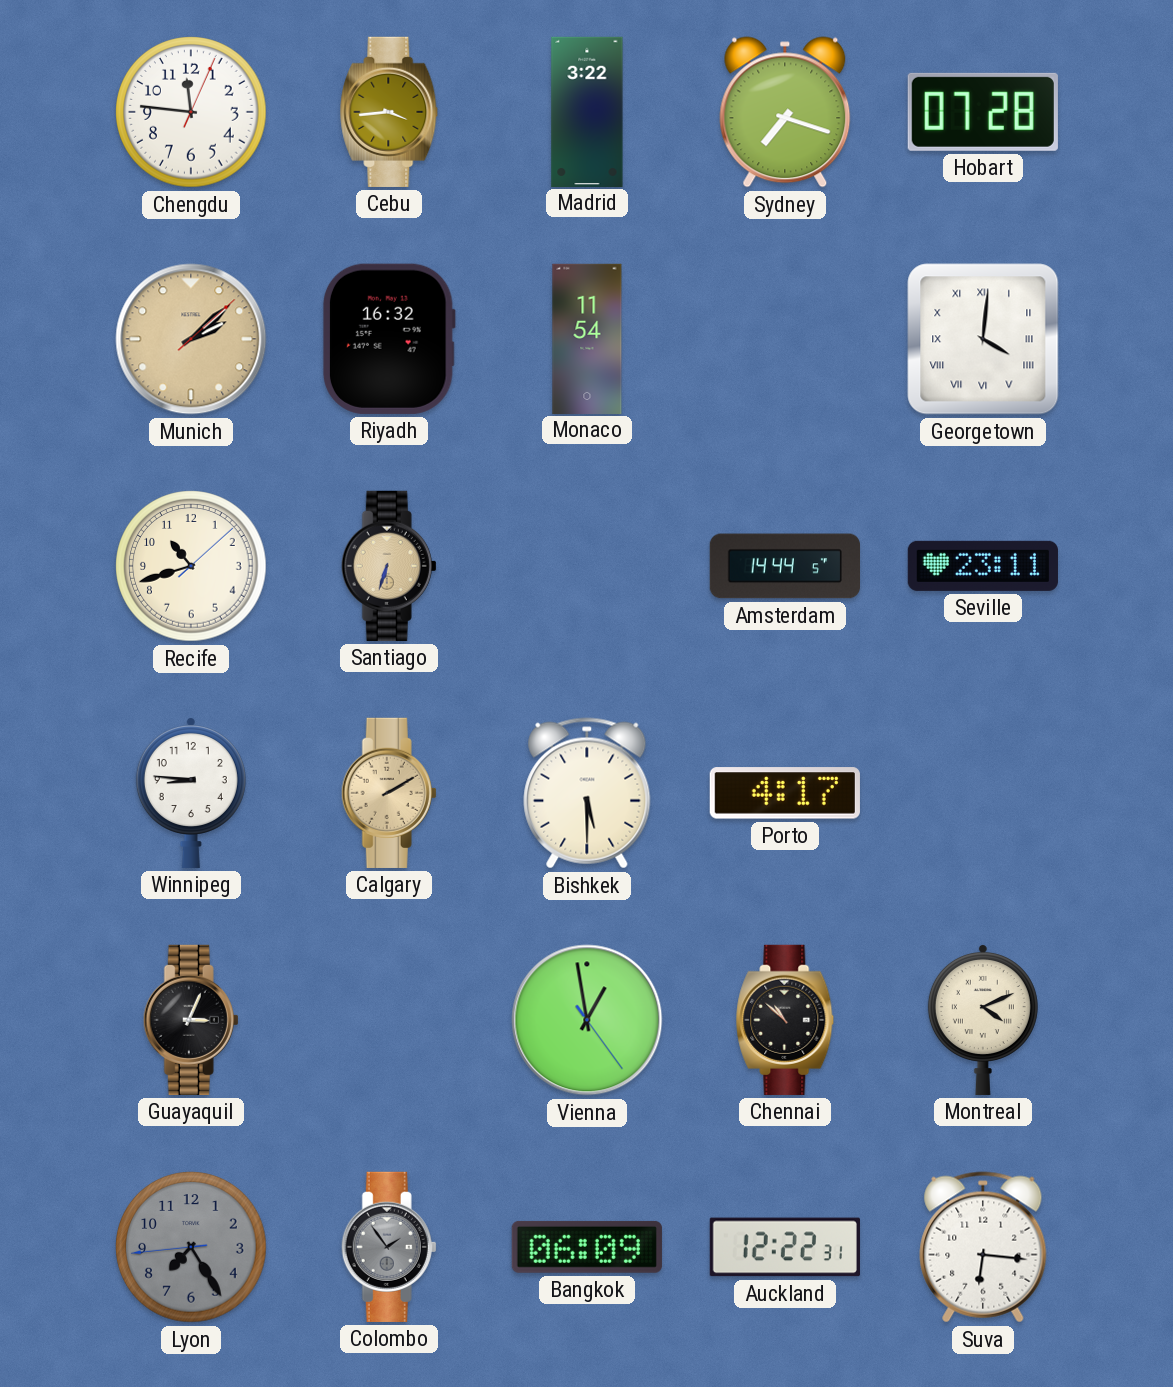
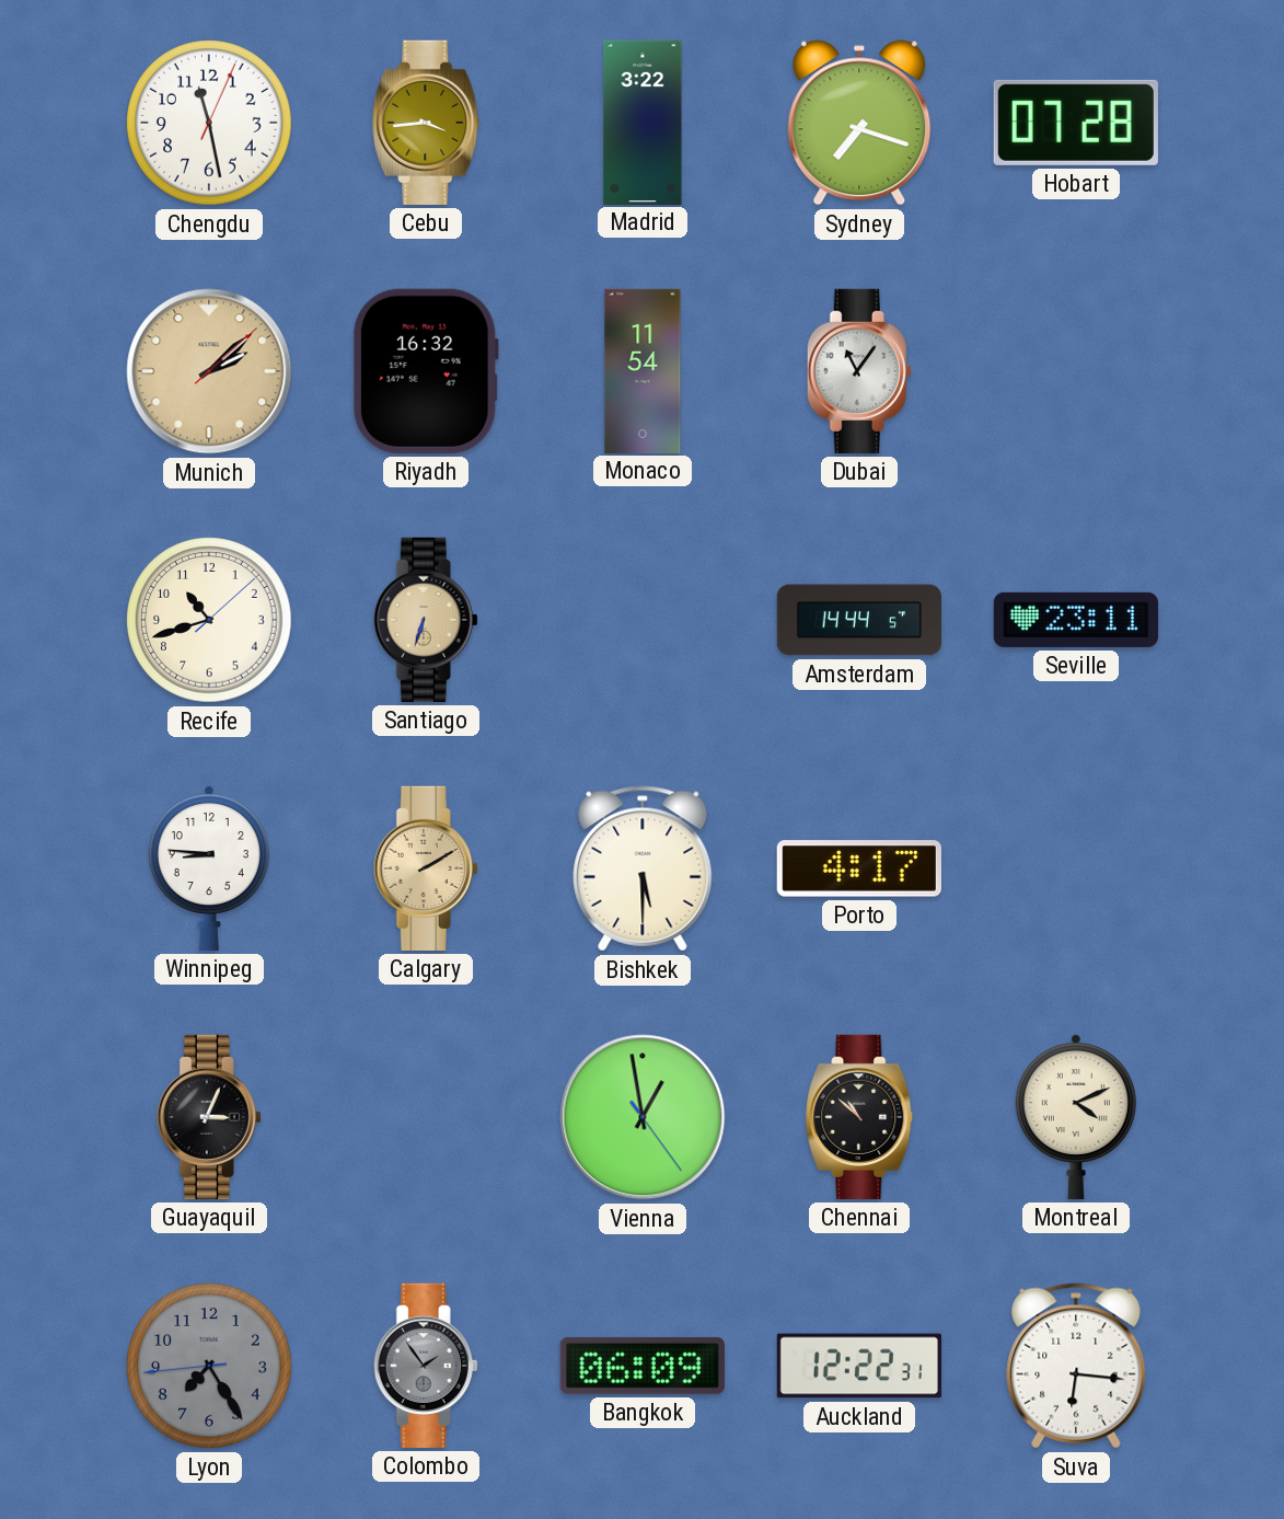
Chengdu: 11:46 -> 11:28 (209, 123)
Dubai: none -> 11:06 (859, 371)
Georgetown: 4:01 -> none (983, 339)
